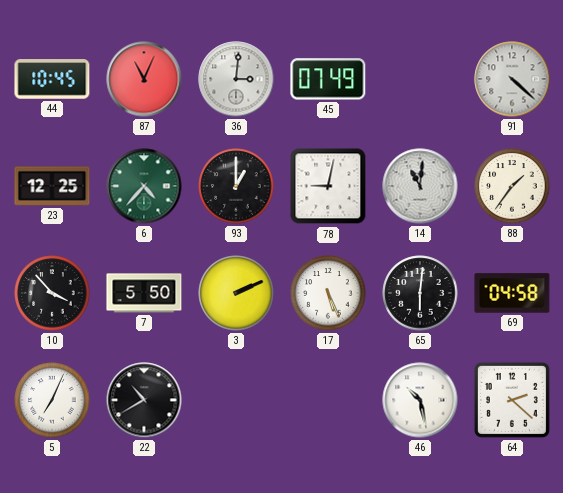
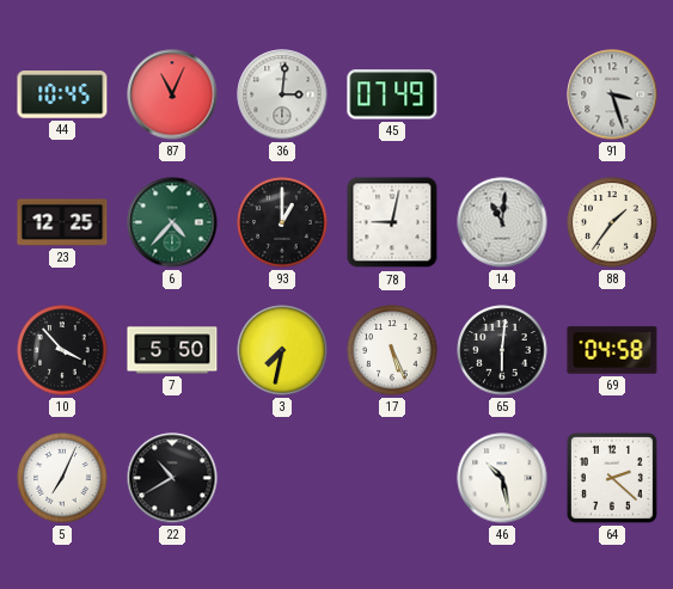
91: 4:22 -> 3:27 (612, 94)
3: 2:11 -> 7:32 (282, 350)
